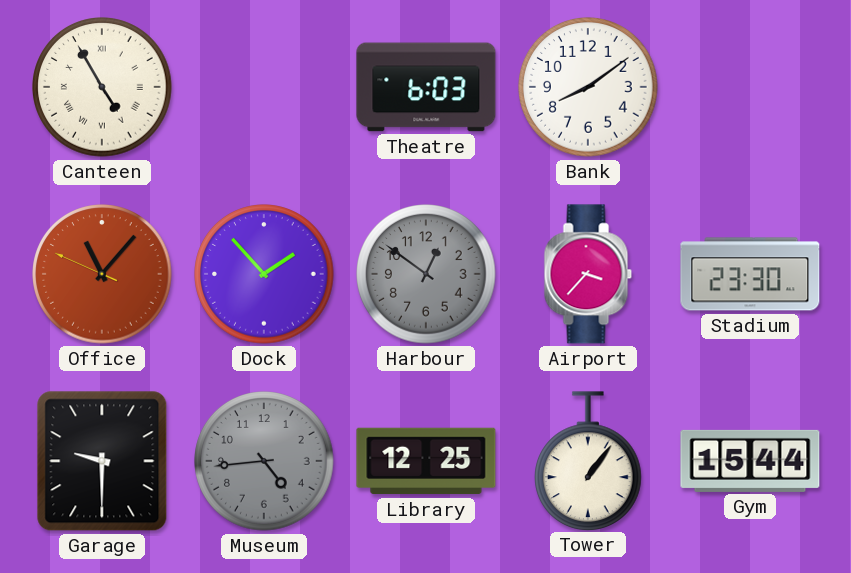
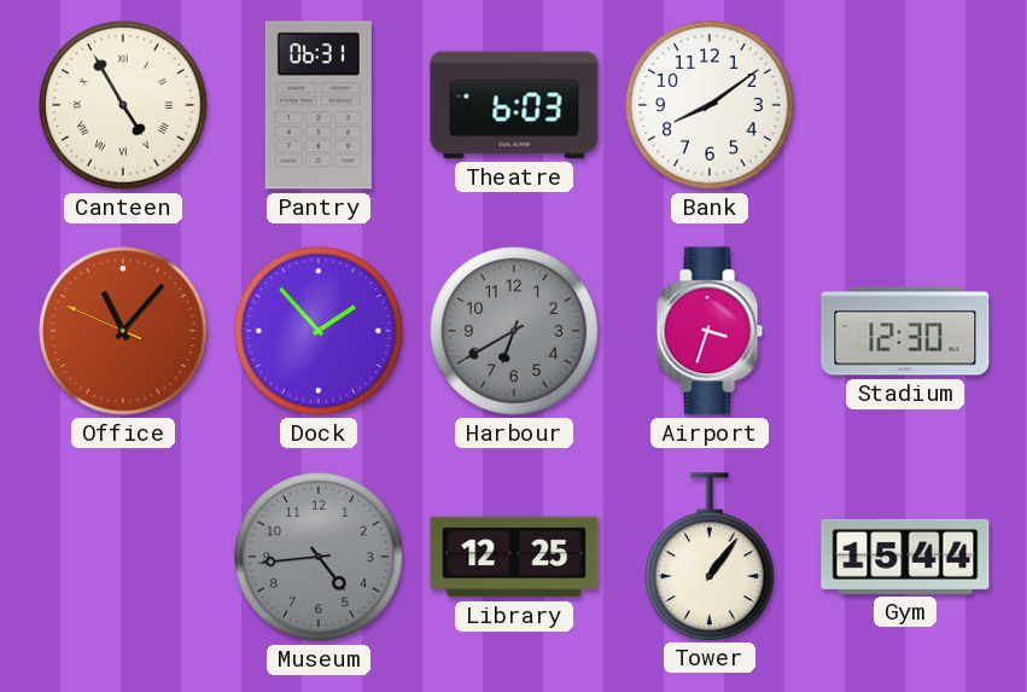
Pantry: none -> 06:31 (319, 105)
Harbour: 12:51 -> 6:40 (514, 331)
Airport: 3:37 -> 3:33 (710, 331)
Stadium: 23:30 -> 12:30 (905, 331)
Garage: 9:30 -> none (102, 461)
